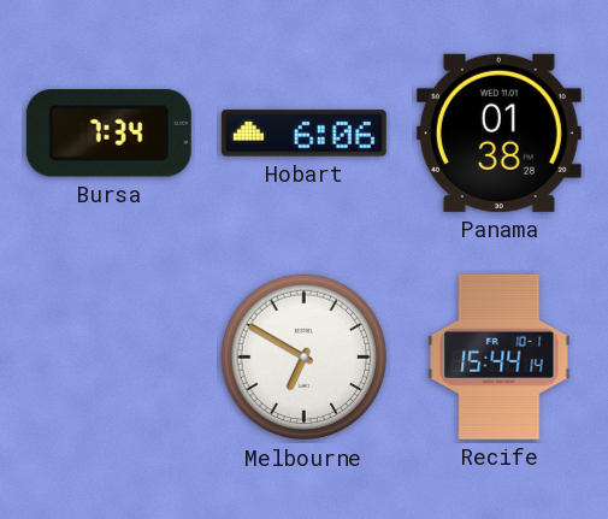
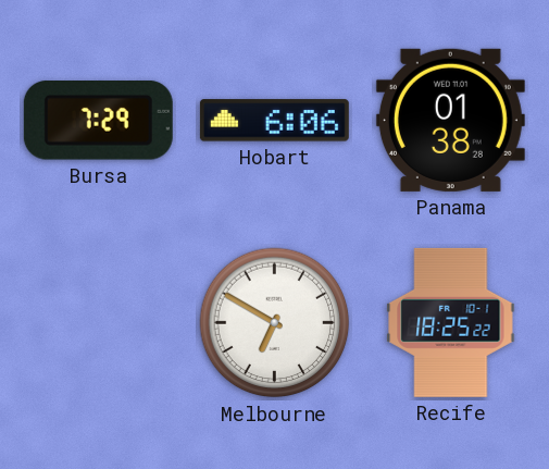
Bursa: 7:34 -> 7:29 (98, 121)
Recife: 15:44 -> 18:25 (451, 322)
